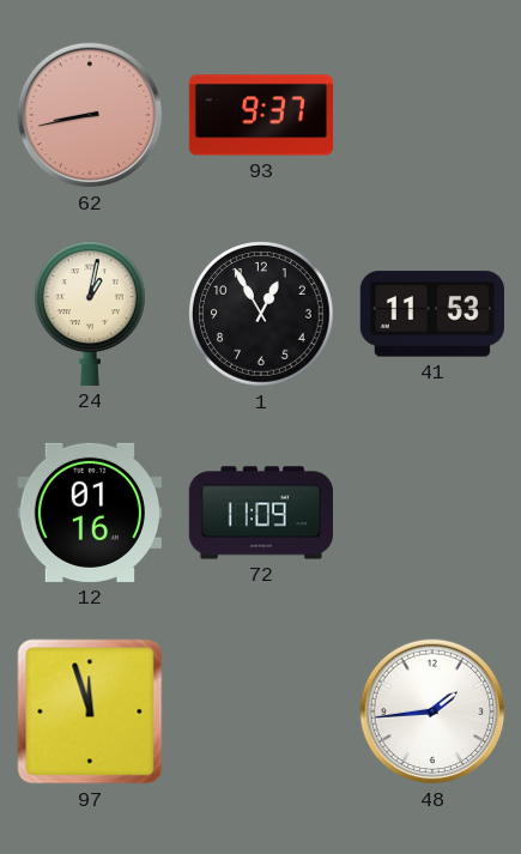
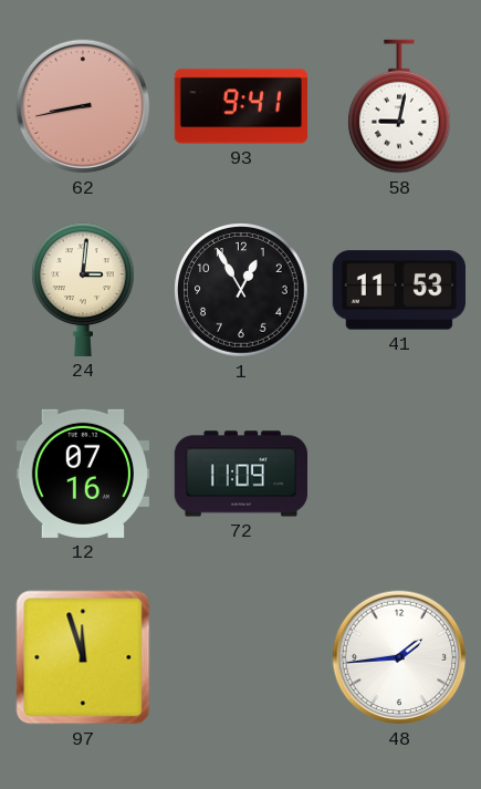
93: 9:37 -> 9:41 (240, 106)
58: none -> 9:02 (400, 106)
24: 1:02 -> 3:01 (84, 290)
12: 01:16 -> 07:16 (83, 474)
